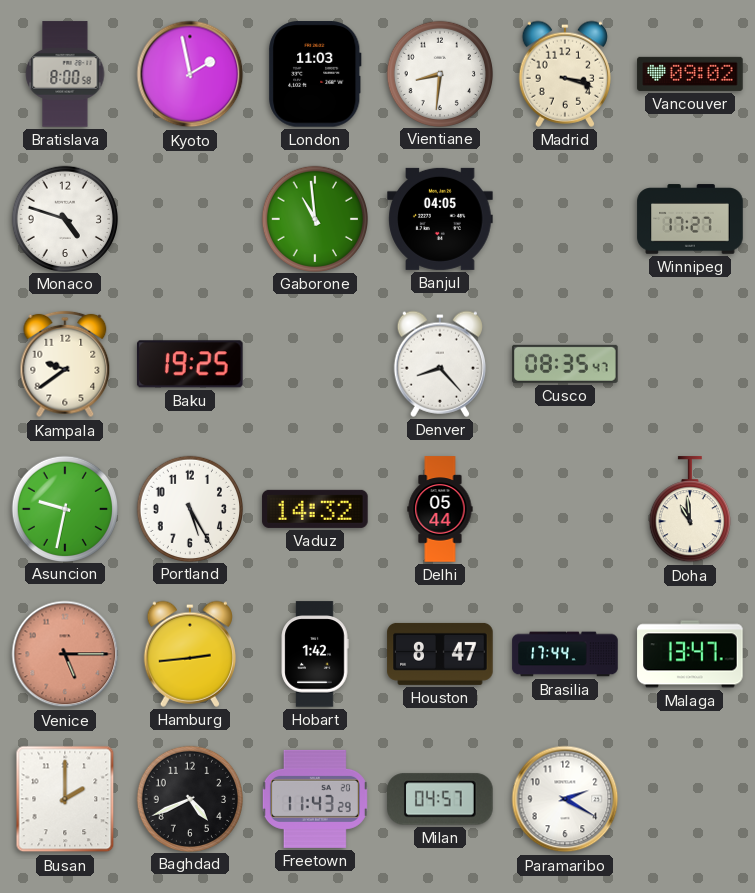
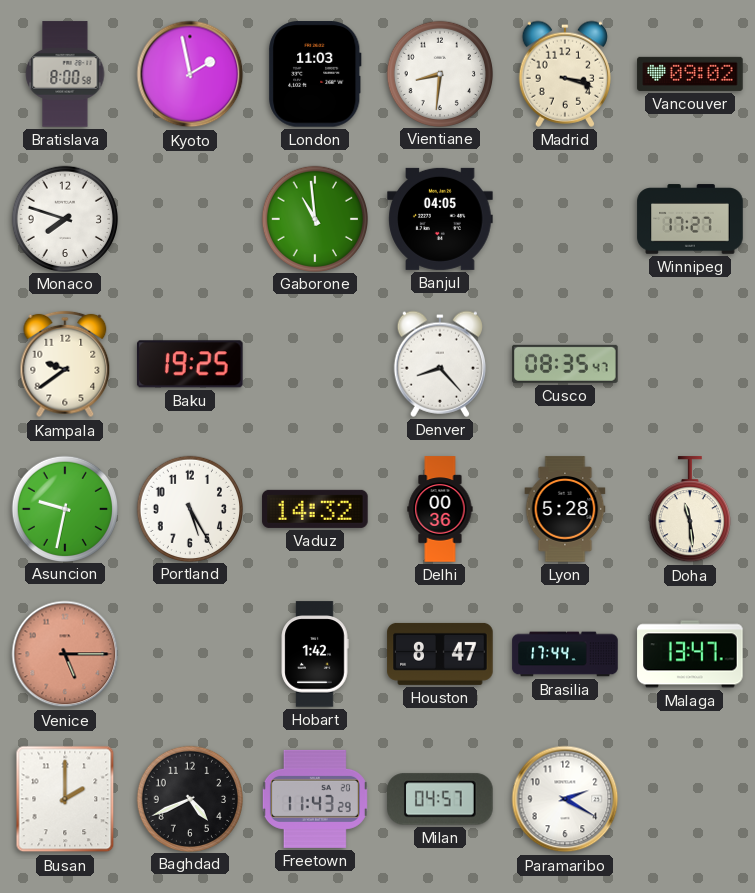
Monaco: 4:48 -> 7:48 (64, 218)
Delhi: 05:44 -> 00:36 (440, 509)
Lyon: none -> 5:28 (565, 509)
Doha: 10:59 -> 11:29 (690, 510)
Hamburg: 2:44 -> none (190, 654)
